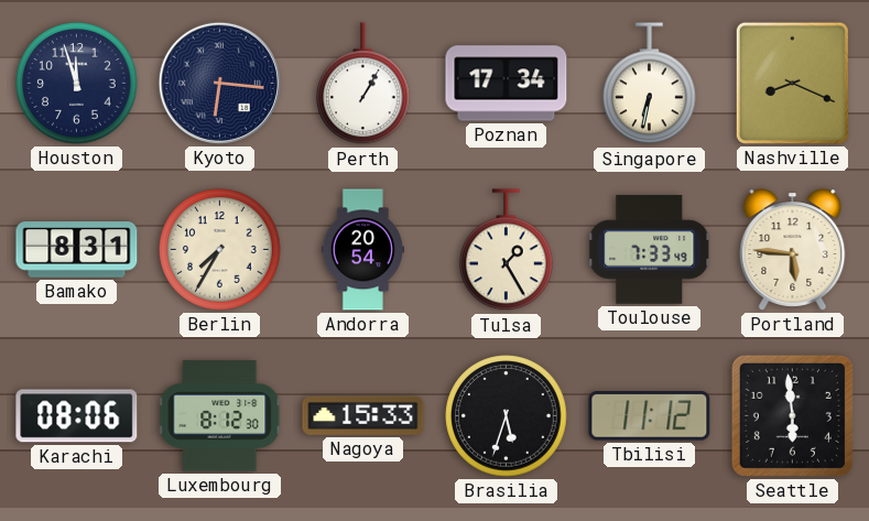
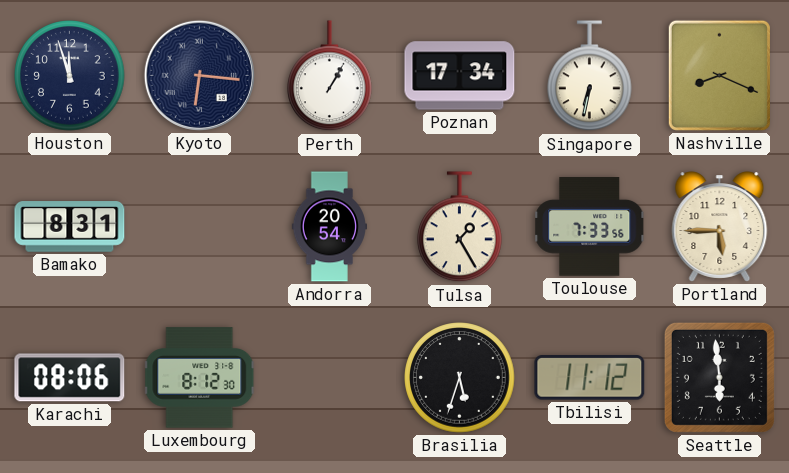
Berlin: 7:35 -> none (220, 250)
Toulouse: 7:33:49 -> 7:33:56 (590, 227)
Portland: 5:46 -> 5:45 (720, 227)
Nagoya: 15:33 -> none (363, 415)
